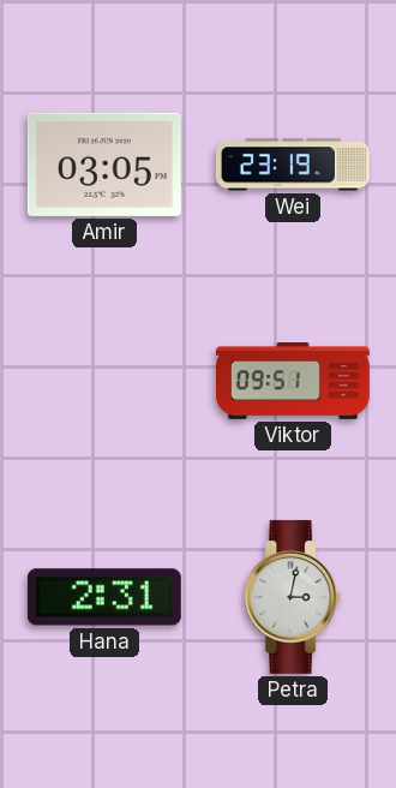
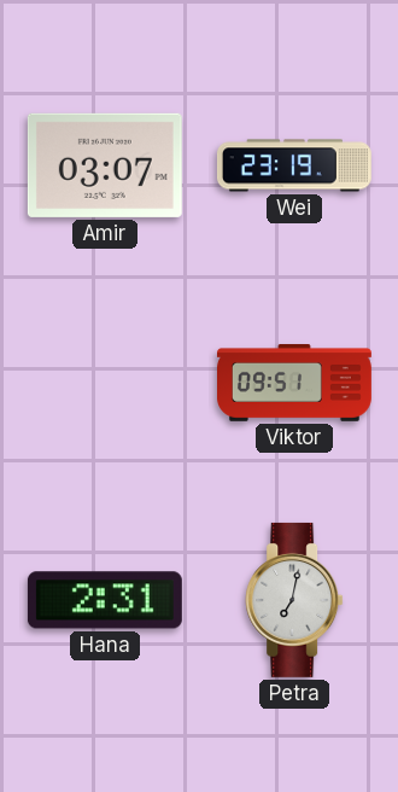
Amir: 03:05 -> 03:07 (105, 165)
Petra: 3:02 -> 7:02 (294, 600)
